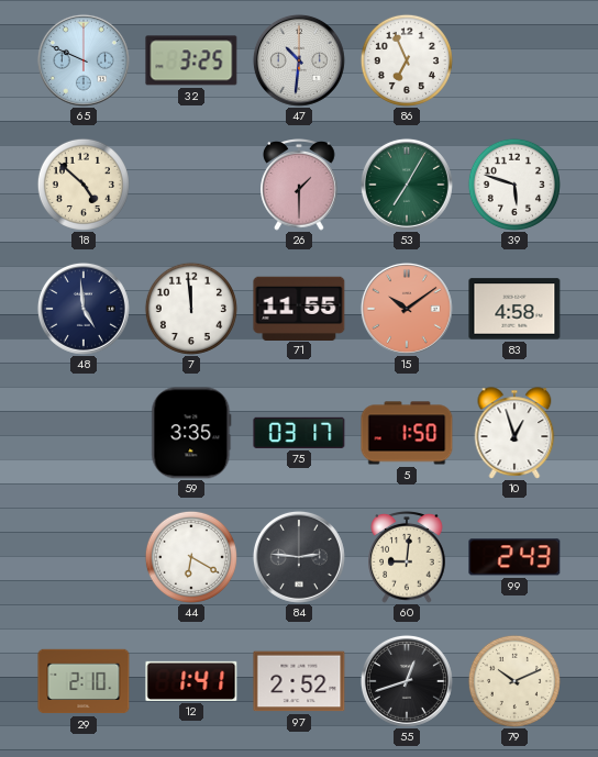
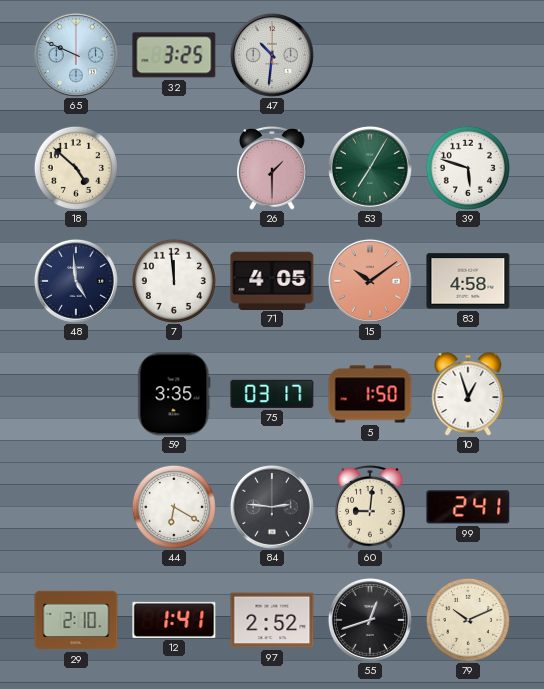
86: 6:56 -> none (407, 60)
71: 11:55 -> 4:05 (272, 280)
99: 2:43 -> 2:41 (468, 507)
